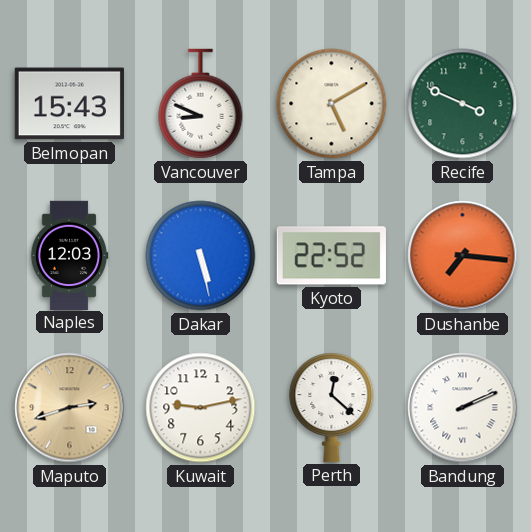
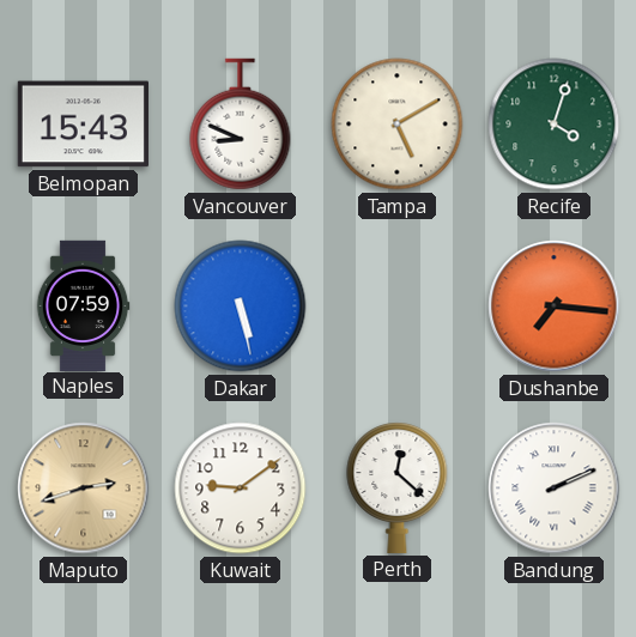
Recife: 3:49 -> 4:03 (555, 125)
Naples: 12:03 -> 07:59 (83, 305)
Kyoto: 22:52 -> none (331, 256)
Kuwait: 9:13 -> 9:09 (241, 489)
